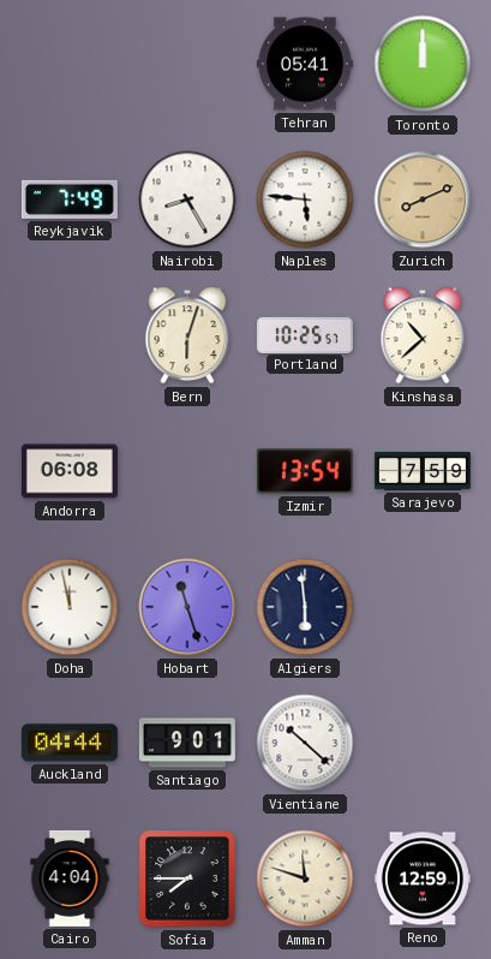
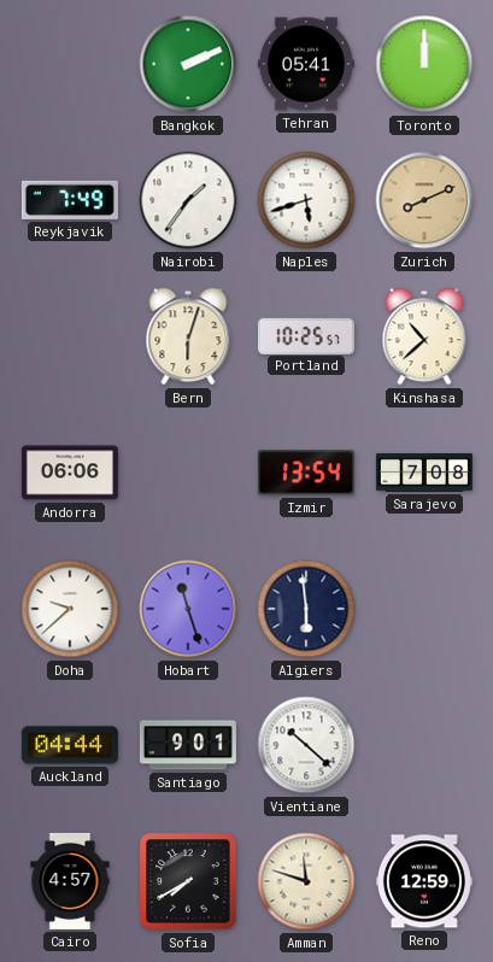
Bangkok: none -> 2:11 (188, 64)
Nairobi: 8:25 -> 1:36 (188, 200)
Naples: 5:46 -> 5:42 (306, 200)
Andorra: 06:08 -> 06:06 (70, 473)
Sarajevo: 7:59 -> 7:08 (424, 473)
Doha: 11:58 -> 9:38 (70, 609)
Cairo: 4:04 -> 4:57 (70, 881)
Sofia: 7:45 -> 7:40 (188, 881)
